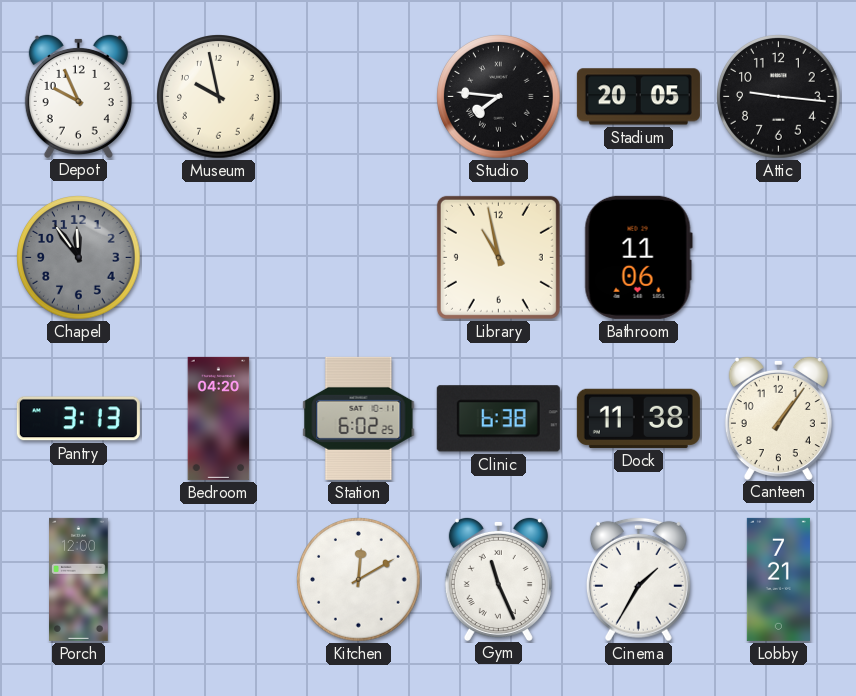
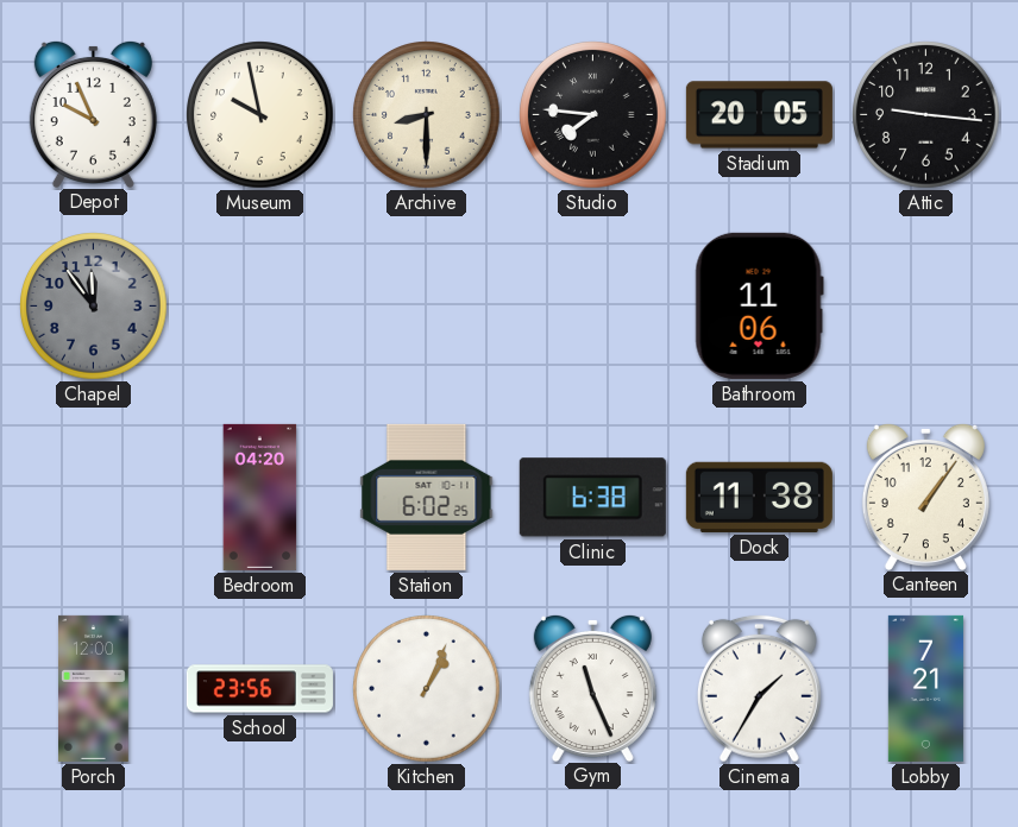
Archive: none -> 8:30 (427, 115)
Library: 10:58 -> none (498, 257)
Pantry: 3:13 -> none (78, 419)
School: none -> 23:56 (259, 689)
Kitchen: 12:10 -> 1:04 (427, 689)
